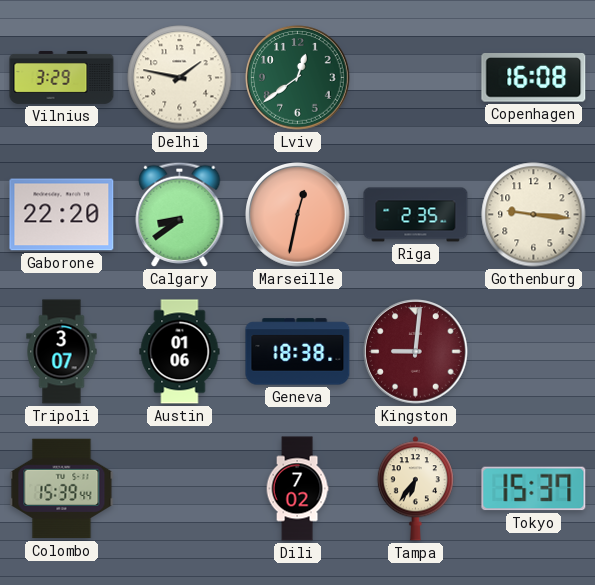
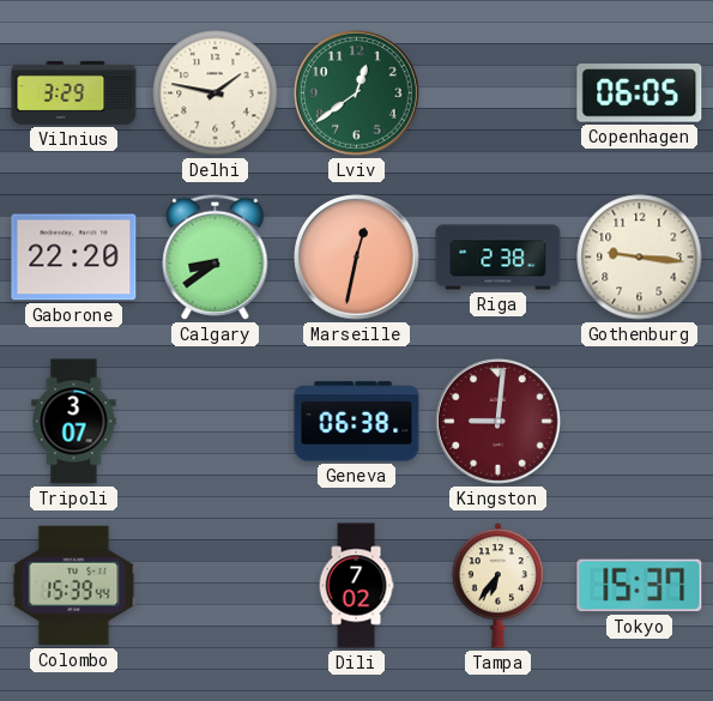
Copenhagen: 16:08 -> 06:05 (640, 93)
Riga: 2:35 -> 2:38 (499, 258)
Austin: 01:06 -> none (180, 352)
Geneva: 18:38 -> 06:38 (357, 422)
